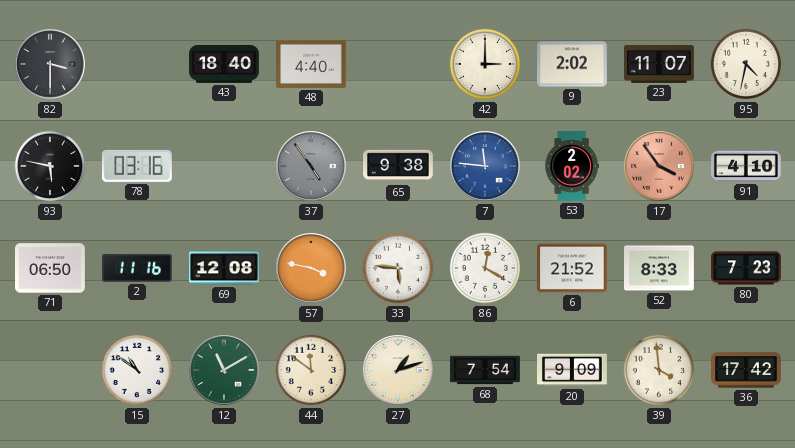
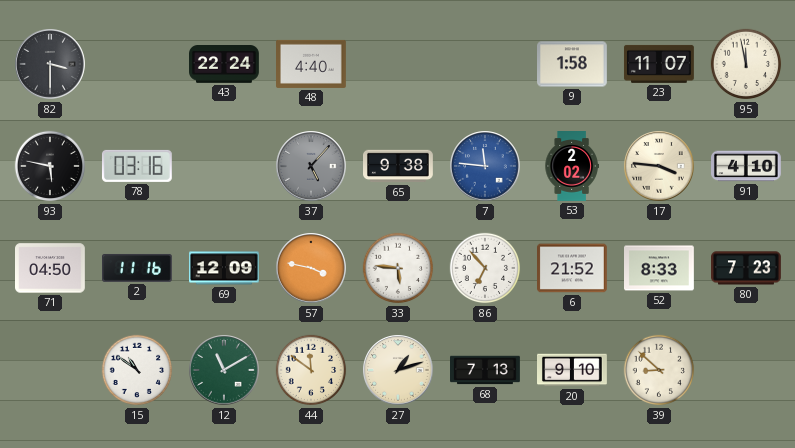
43: 18:40 -> 22:24 (225, 65)
42: 3:00 -> none (485, 64)
9: 2:02 -> 1:58 (573, 64)
95: 4:32 -> 11:58 (746, 64)
37: 4:54 -> 5:07 (311, 166)
17: 3:54 -> 3:46 (659, 166)
17 dial: salmon -> cream (659, 166)
71: 06:50 -> 04:50 (51, 268)
69: 12:08 -> 12:09 (225, 268)
86: 12:20 -> 6:53 (485, 268)
68: 7:54 -> 7:13 (486, 370)
20: 9:09 -> 9:10 (573, 370)
39: 3:59 -> 8:52 (659, 370)
36: 17:42 -> none (747, 370)
